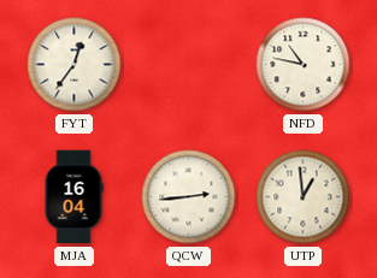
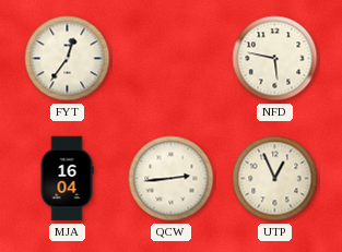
NFD: 10:47 -> 5:47 (275, 59)
UTP: 12:59 -> 12:56 (275, 179)
